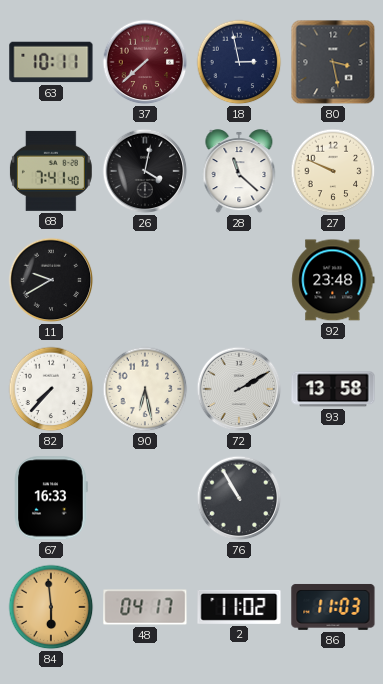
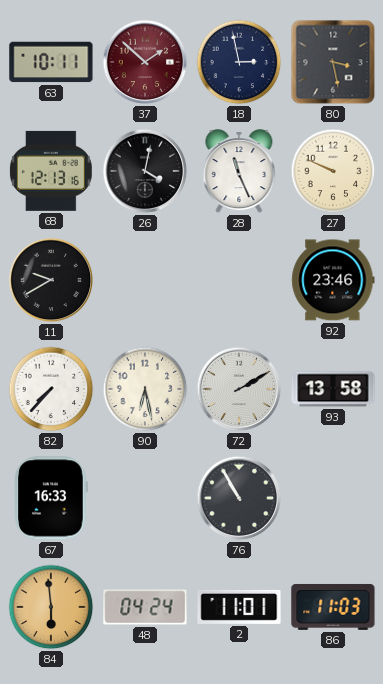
37: 7:38 -> 1:52 (145, 62)
68: 7:41 -> 12:13 (51, 171)
28: 11:22 -> 11:26 (239, 172)
92: 23:48 -> 23:46 (333, 280)
48: 04:17 -> 04:24 (145, 607)
2: 11:02 -> 11:01 (239, 607)
